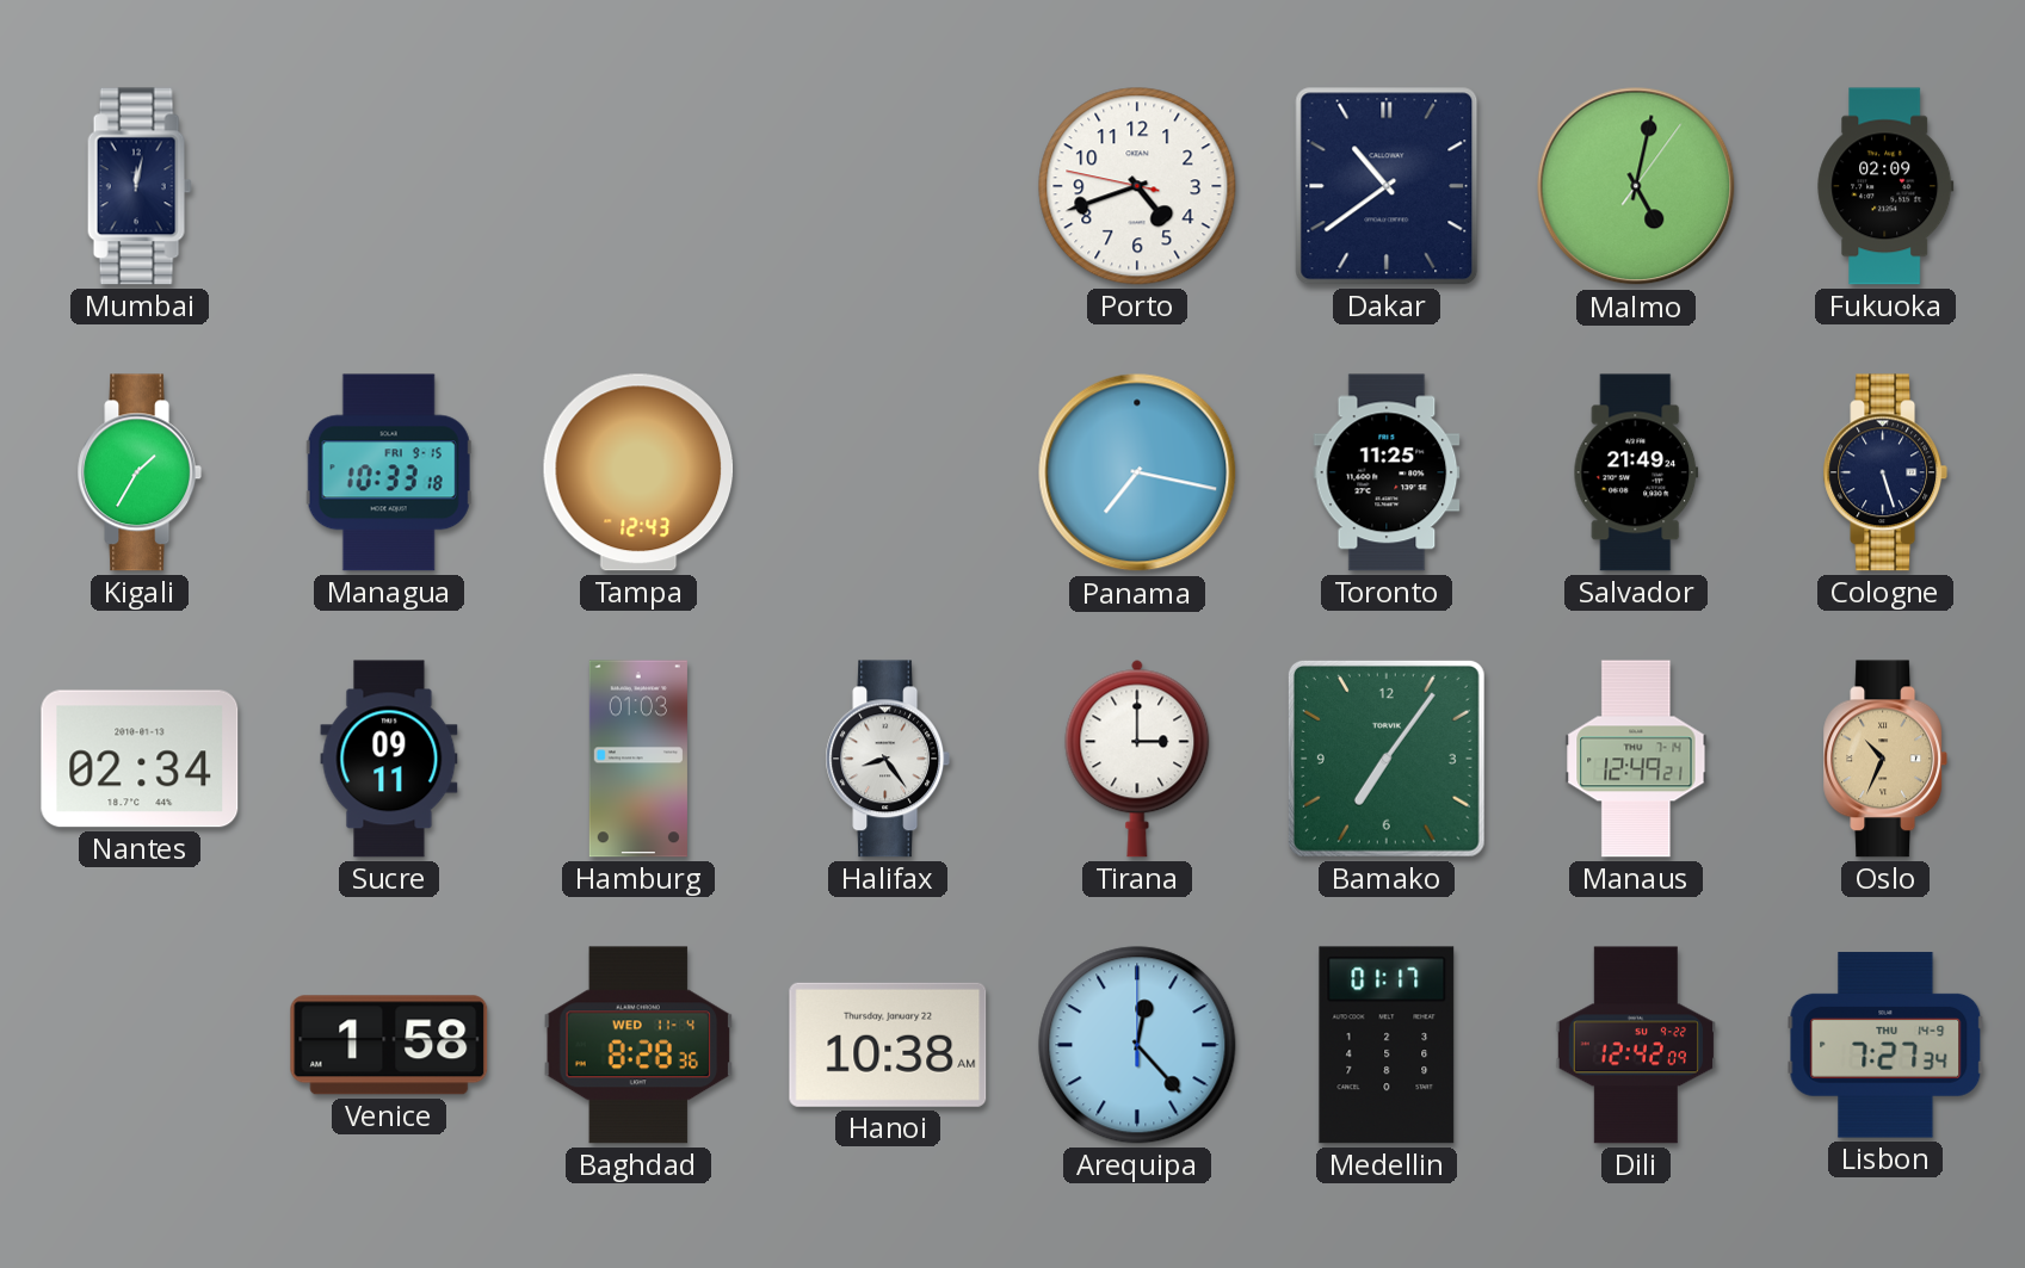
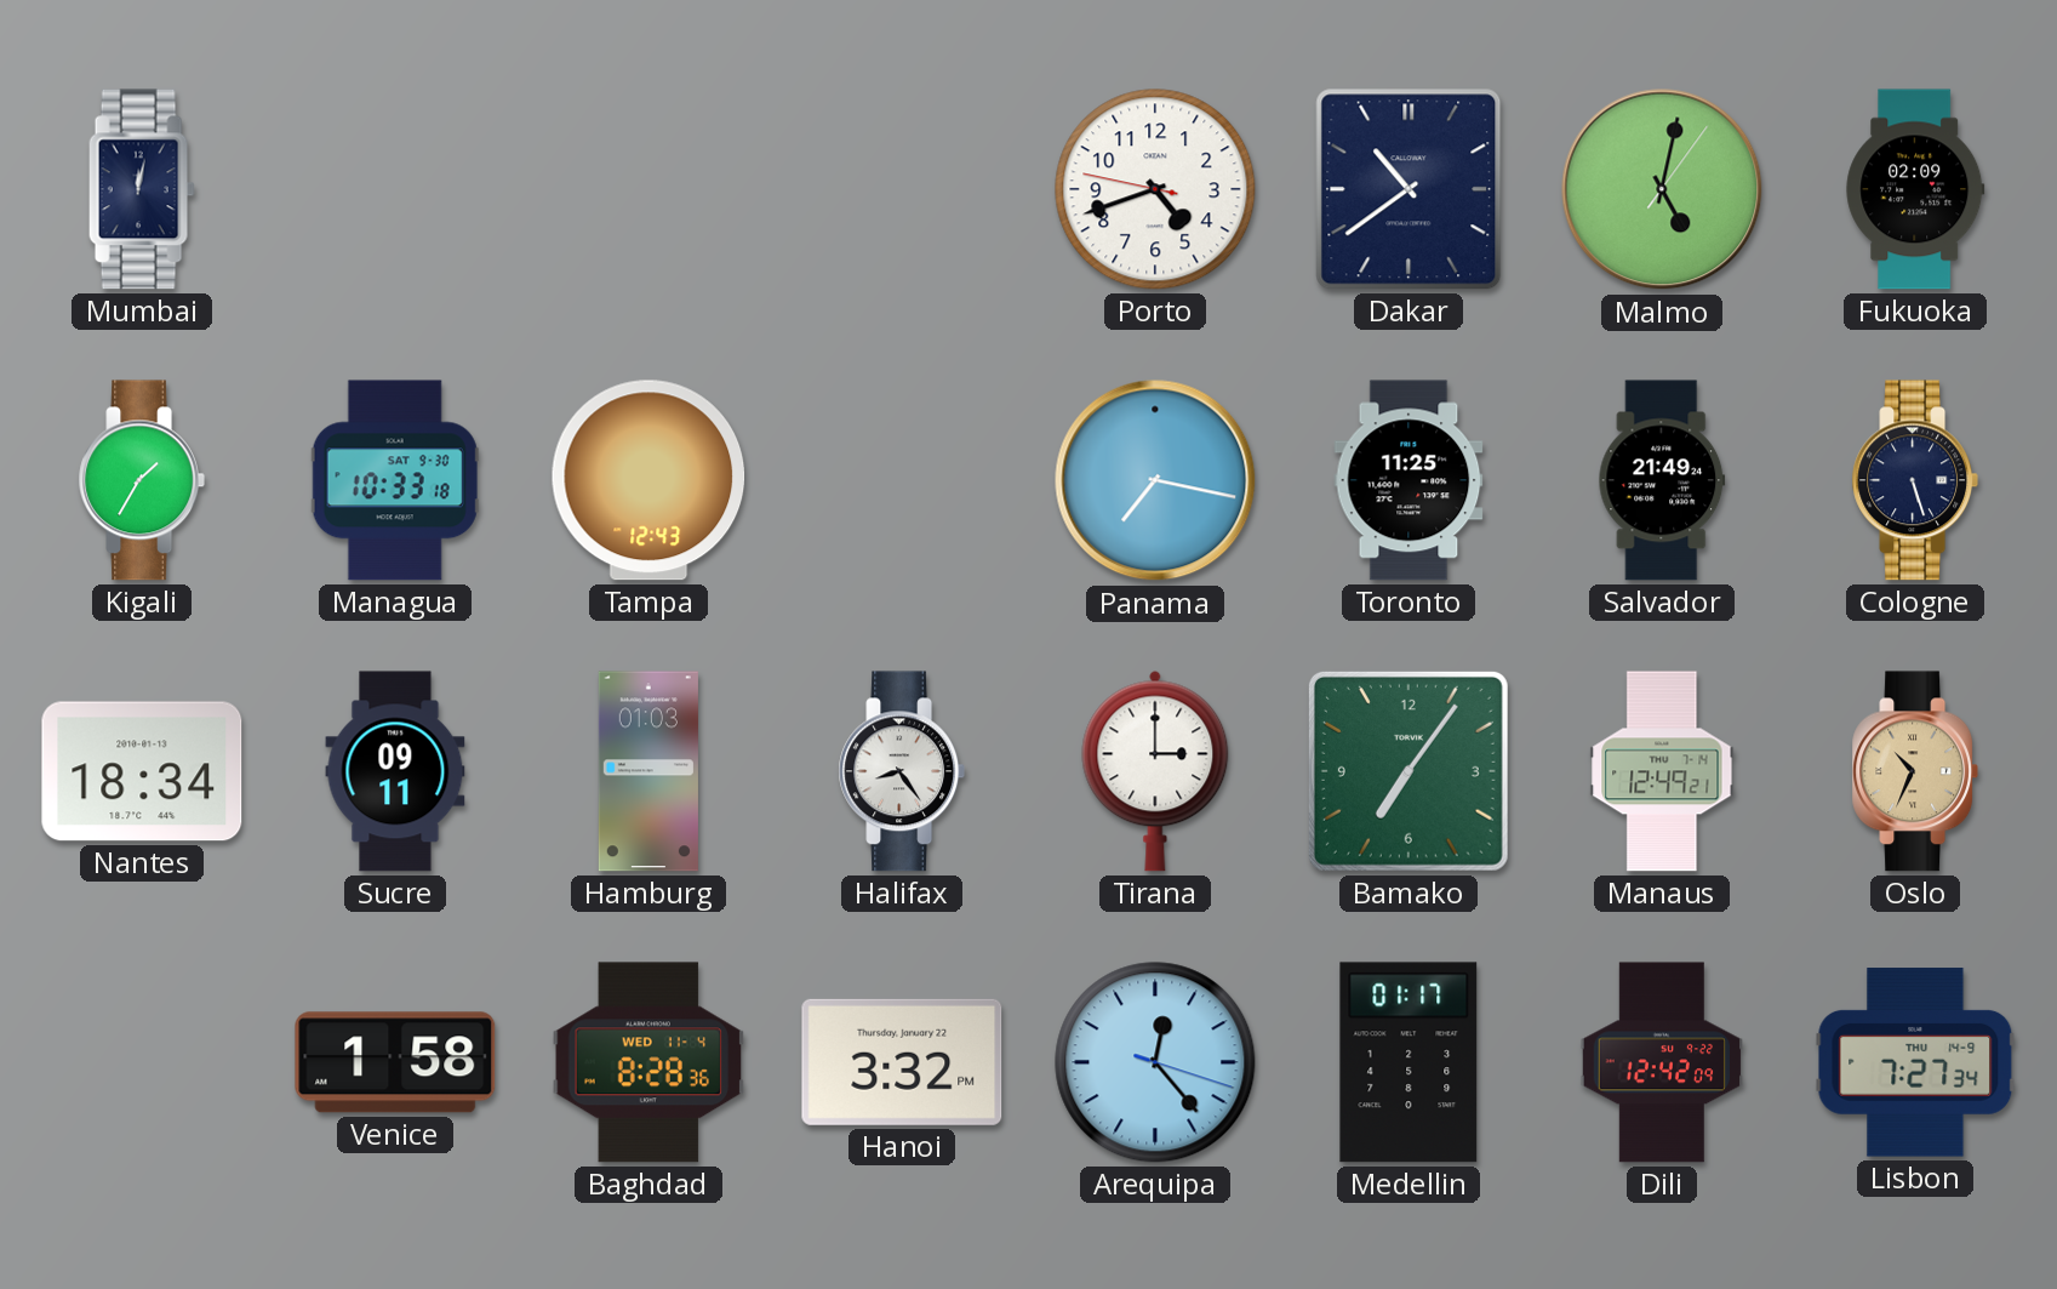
Managua date: FRI 9-15 -> SAT 9-30 (395, 480)
Nantes: 02:34 -> 18:34 (142, 771)
Hanoi: 10:38 -> 3:32 (902, 1062)
Arequipa: 12:23:00 -> 12:23:18 (1155, 1062)
